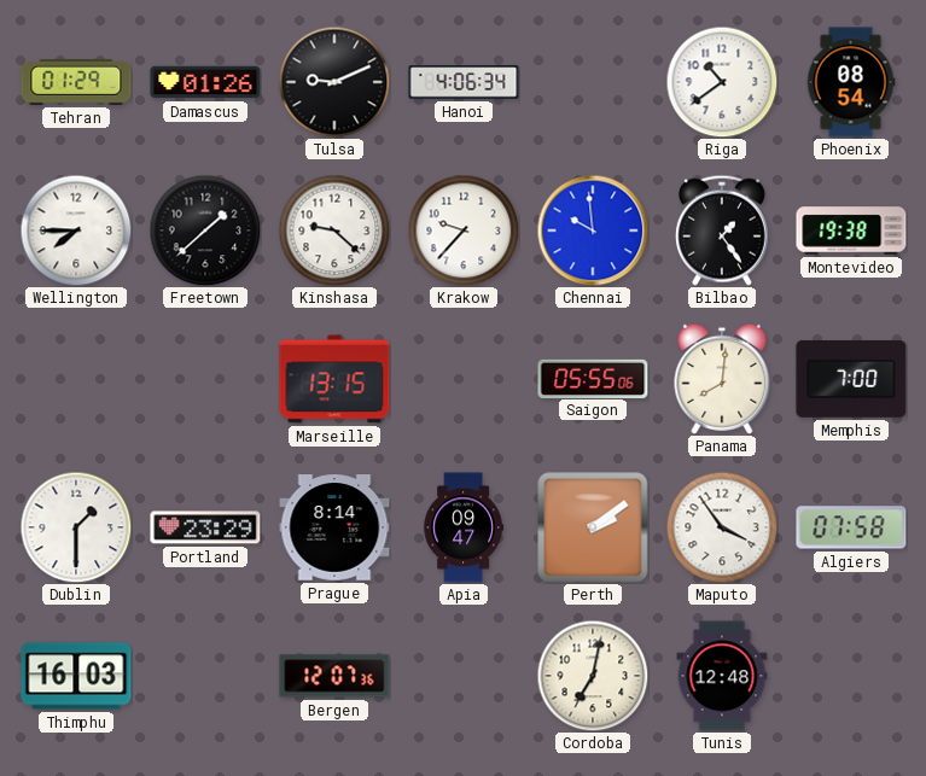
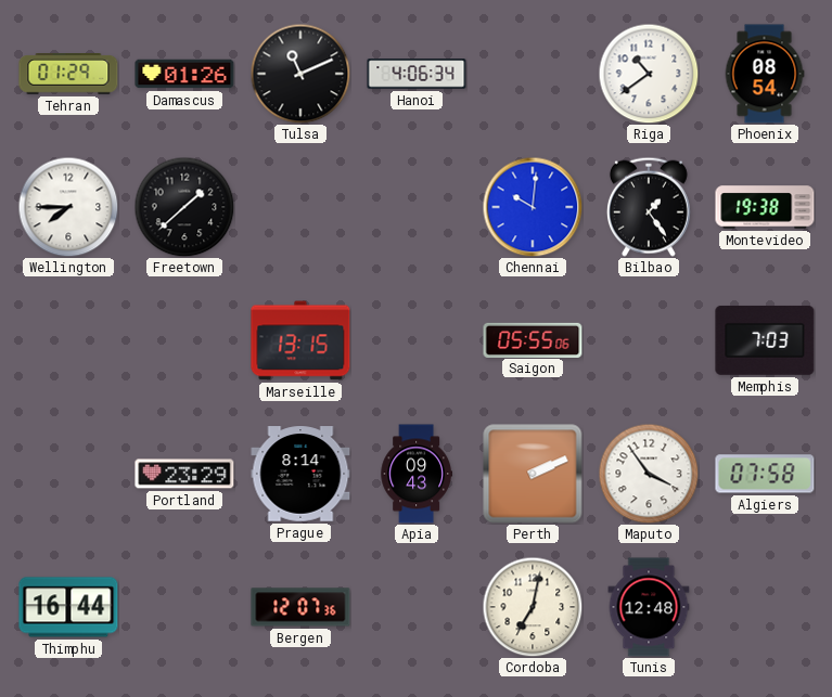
Tulsa: 9:11 -> 11:11 (300, 74)
Kinshasa: 9:22 -> none (334, 231)
Krakow: 9:37 -> none (464, 231)
Chennai: 9:59 -> 10:01 (533, 207)
Panama: 8:01 -> none (722, 379)
Memphis: 7:00 -> 7:03 (765, 340)
Dublin: 1:30 -> none (76, 527)
Apia: 09:47 -> 09:43 (415, 474)
Perth: 2:09 -> 2:11 (533, 474)
Thimphu: 16:03 -> 16:44 (68, 607)
